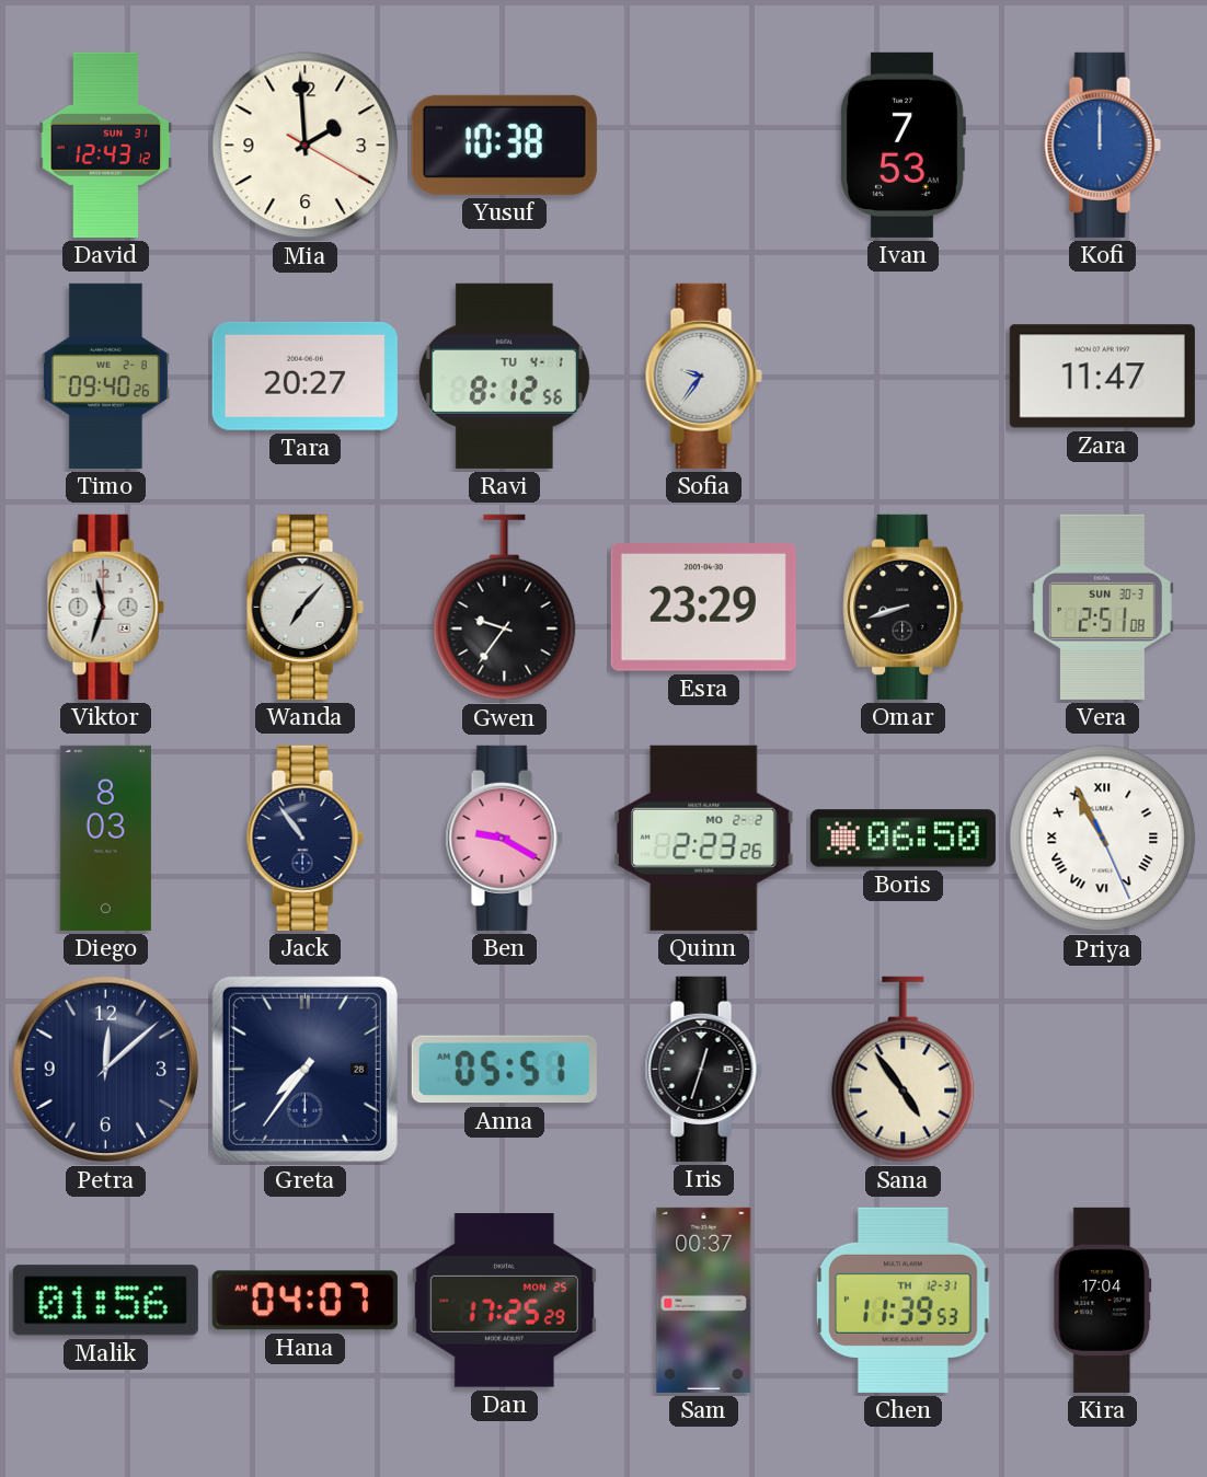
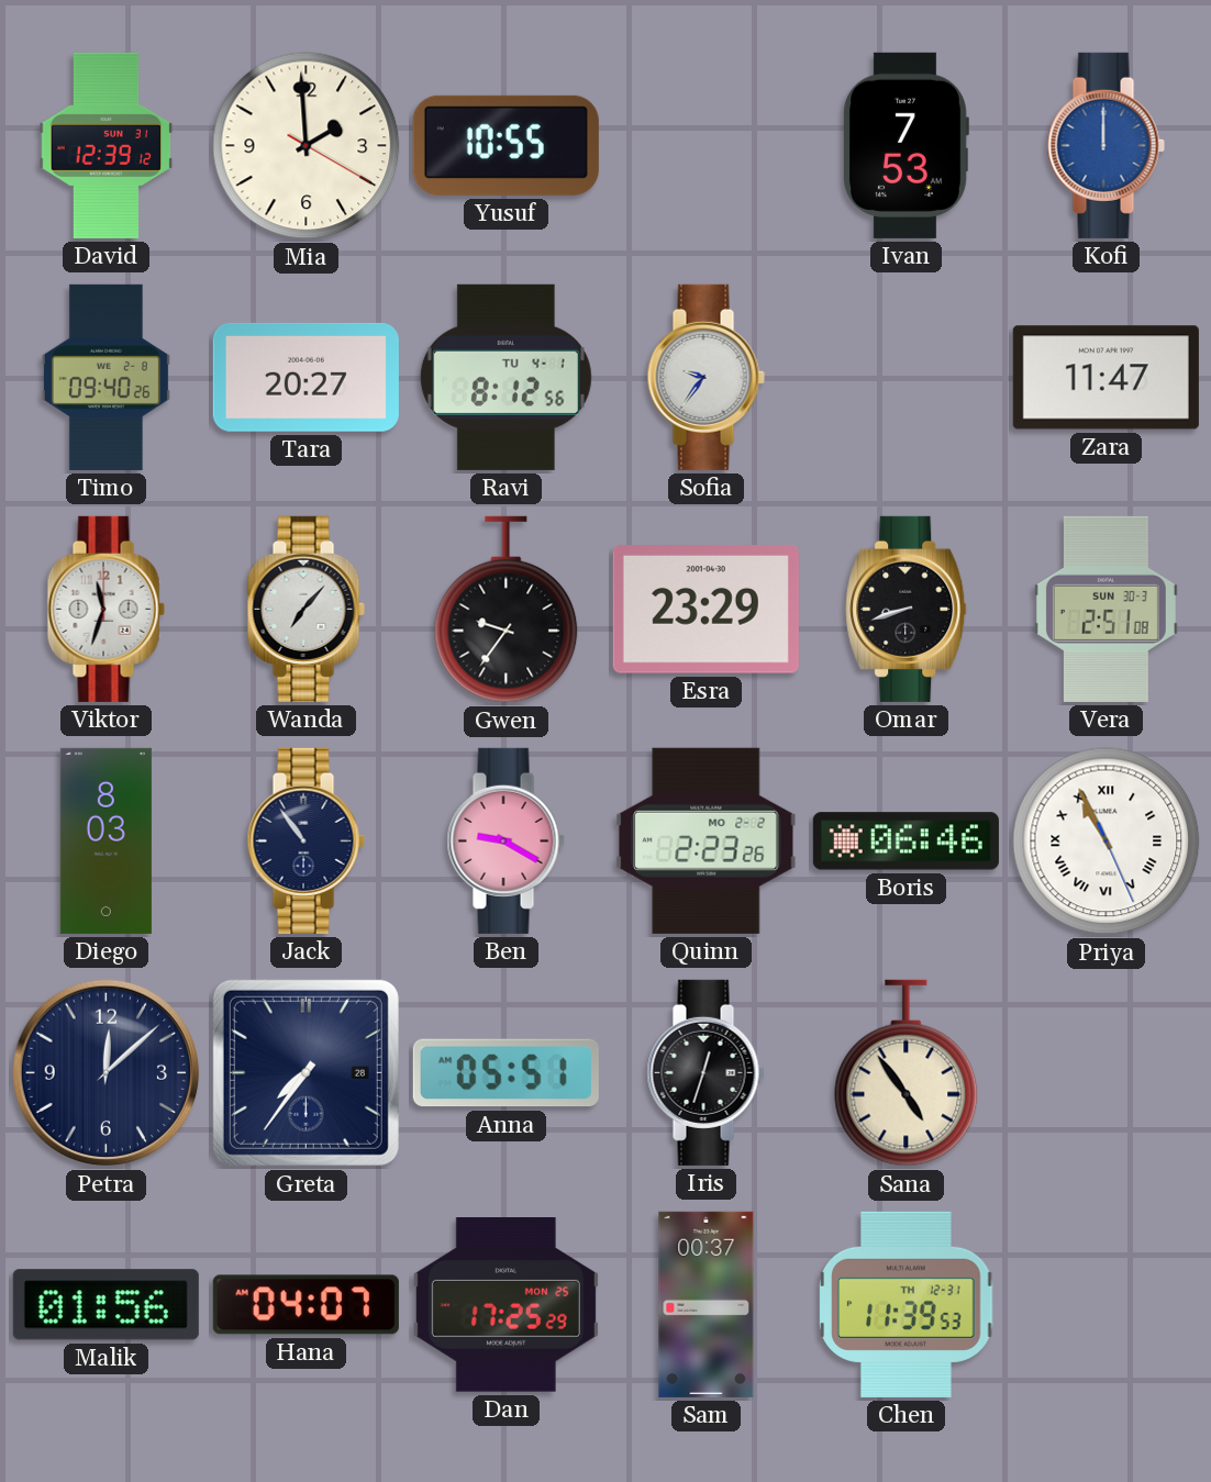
David: 12:43 -> 12:39 (107, 145)
Yusuf: 10:38 -> 10:55 (505, 145)
Boris: 06:50 -> 06:46 (906, 842)
Kira: 17:04 -> none (1103, 1300)
